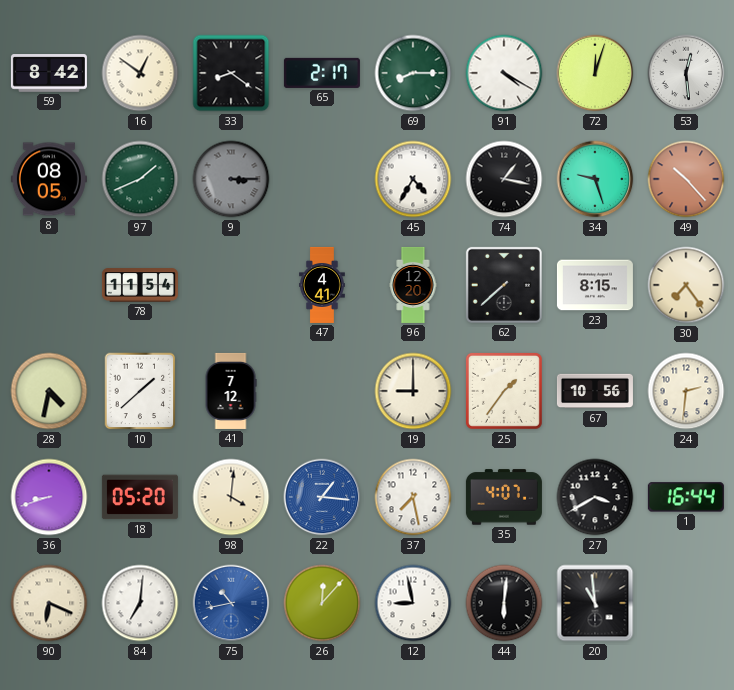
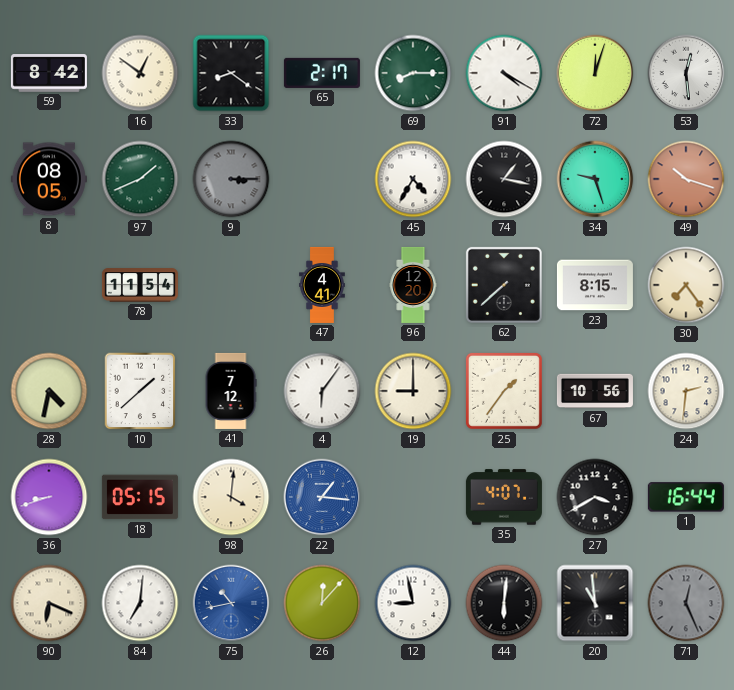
49: 10:23 -> 10:18 (686, 179)
4: none -> 6:06 (322, 391)
18: 05:20 -> 05:15 (140, 497)
37: 7:28 -> none (413, 497)
71: none -> 12:26 (686, 603)
